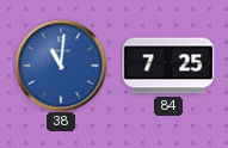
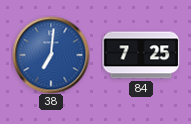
38: 11:01 -> 7:01 (51, 55)
